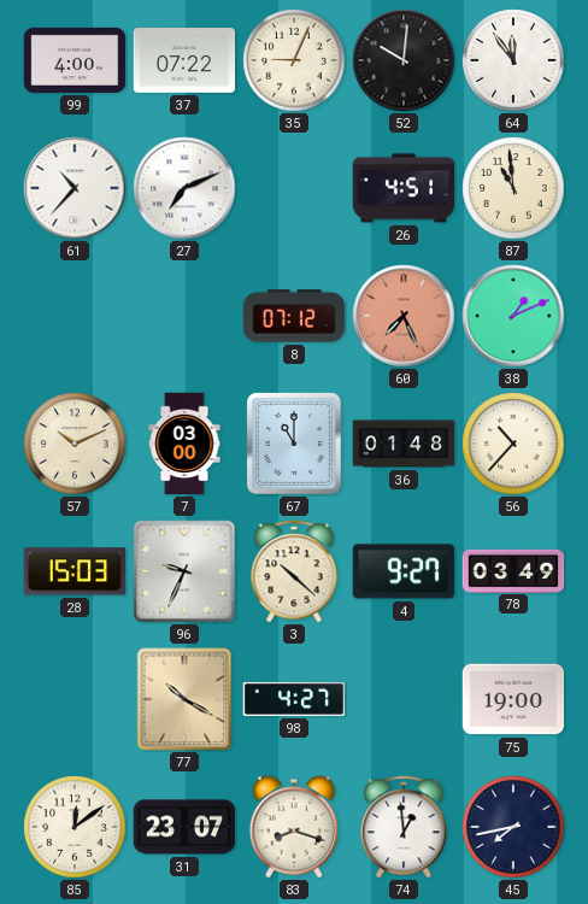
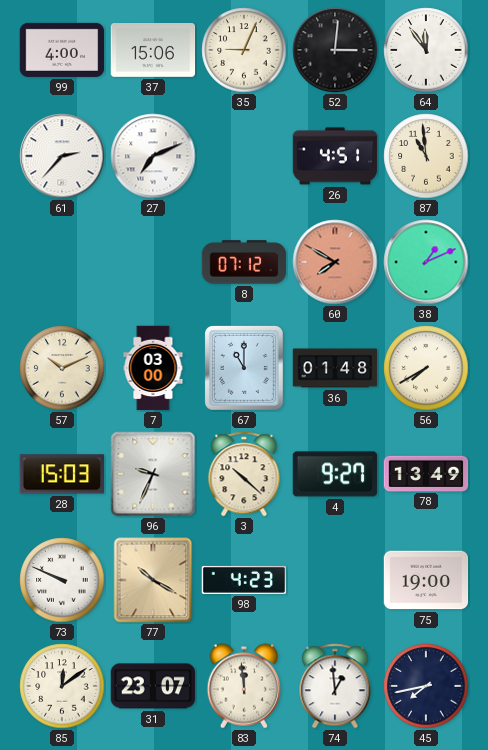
37: 07:22 -> 15:06 (153, 51)
52: 10:01 -> 3:01 (335, 50)
61: 10:37 -> 2:37 (62, 156)
60: 7:26 -> 7:50 (335, 262)
56: 10:37 -> 7:40 (426, 368)
78: 03:49 -> 13:49 (426, 473)
73: none -> 9:49 (62, 580)
98: 4:27 -> 4:23 (244, 580)
83: 8:18 -> 11:59 (243, 686)
